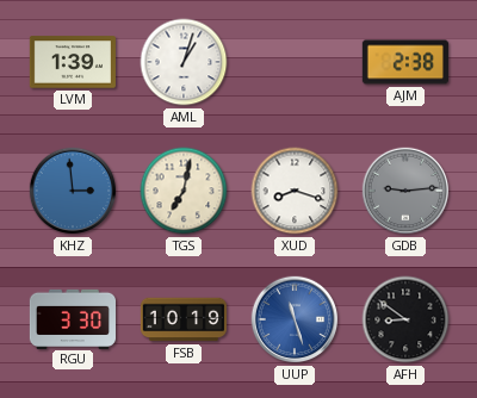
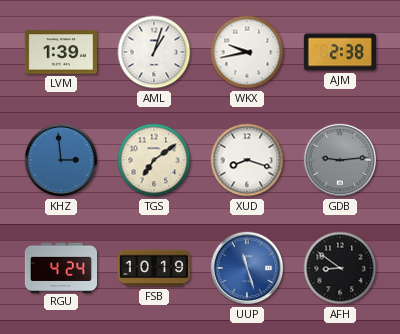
WKX: none -> 9:43 (247, 52)
TGS: 7:02 -> 7:09 (154, 160)
RGU: 3:30 -> 4:24 (60, 267)
